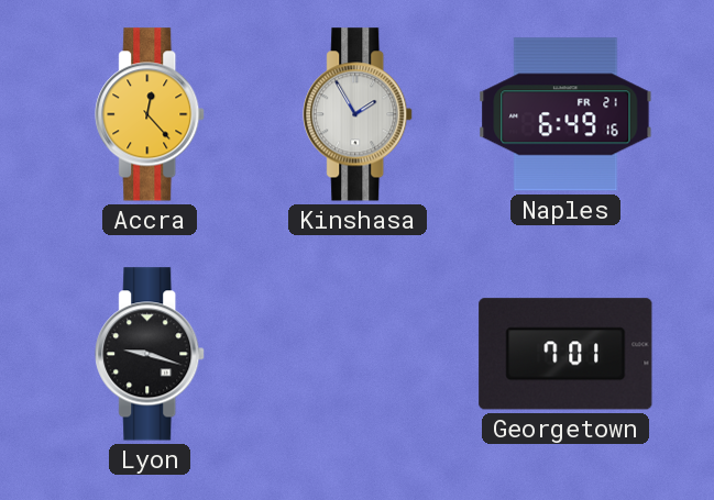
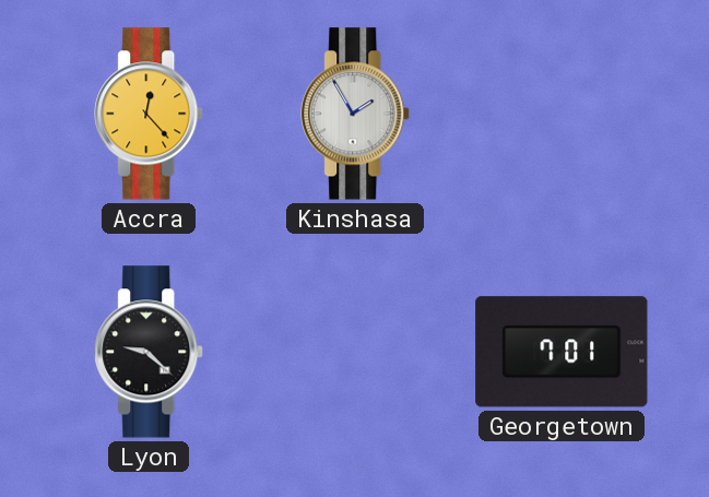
Naples: 6:49 -> none (565, 114)
Lyon: 9:18 -> 9:22 (150, 352)
